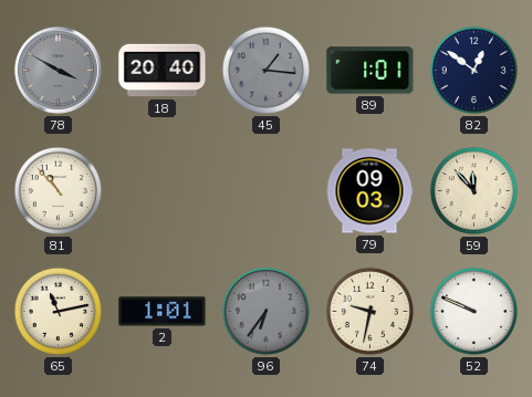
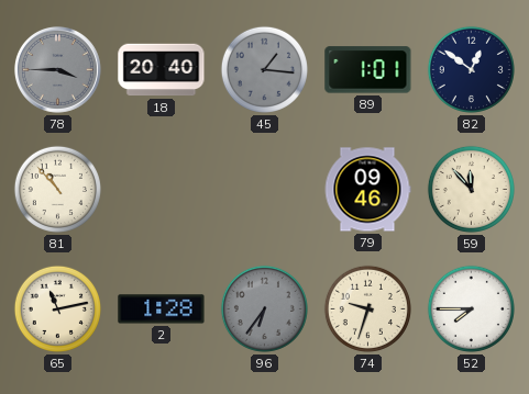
78: 3:50 -> 3:45 (57, 69)
79: 09:03 -> 09:46 (367, 190)
2: 1:01 -> 1:28 (162, 309)
74: 9:32 -> 9:33 (367, 308)
52: 9:49 -> 7:45 (471, 308)
